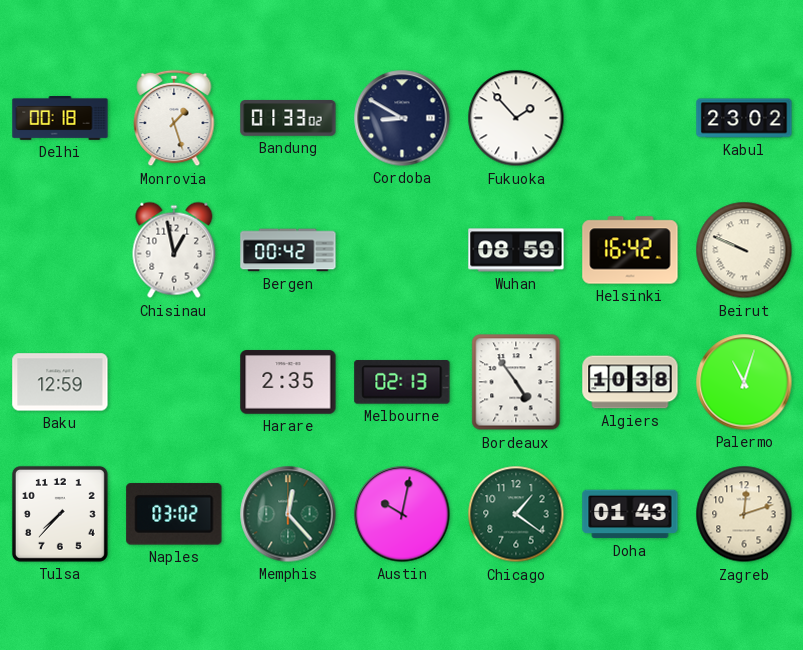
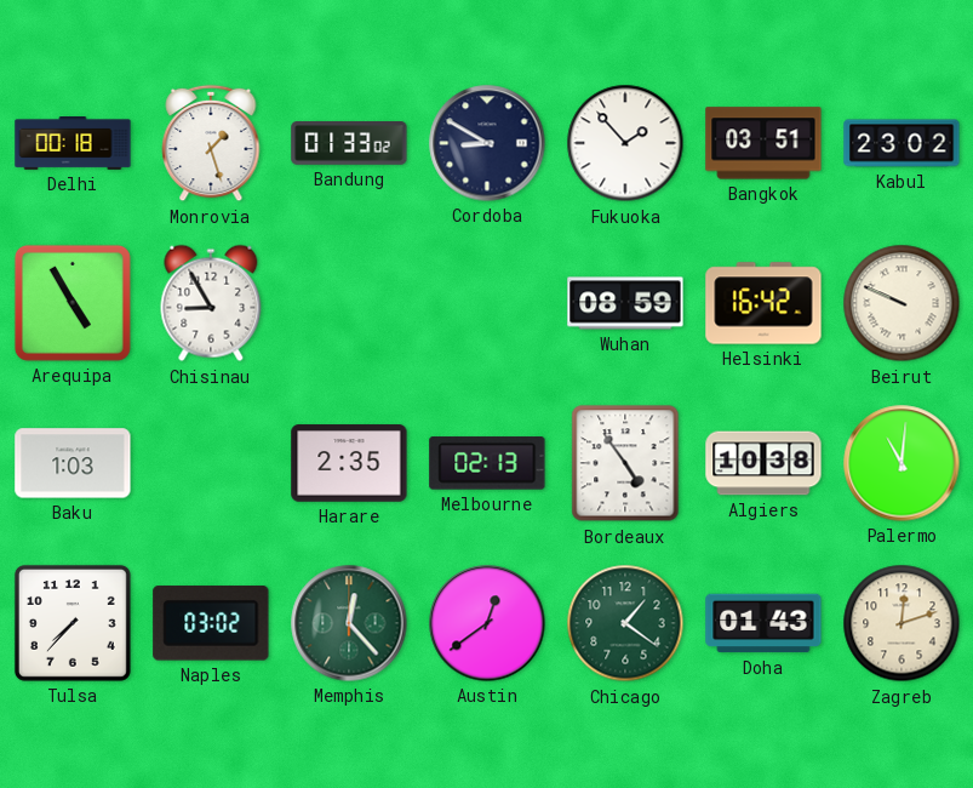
Bangkok: none -> 03:51 (763, 143)
Arequipa: none -> 4:55 (73, 303)
Chisinau: 12:58 -> 8:55 (211, 303)
Bergen: 00:42 -> none (288, 250)
Baku: 12:59 -> 1:03 (73, 463)
Palermo: 11:03 -> 11:01 (902, 463)
Austin: 10:02 -> 12:39 (487, 623)
